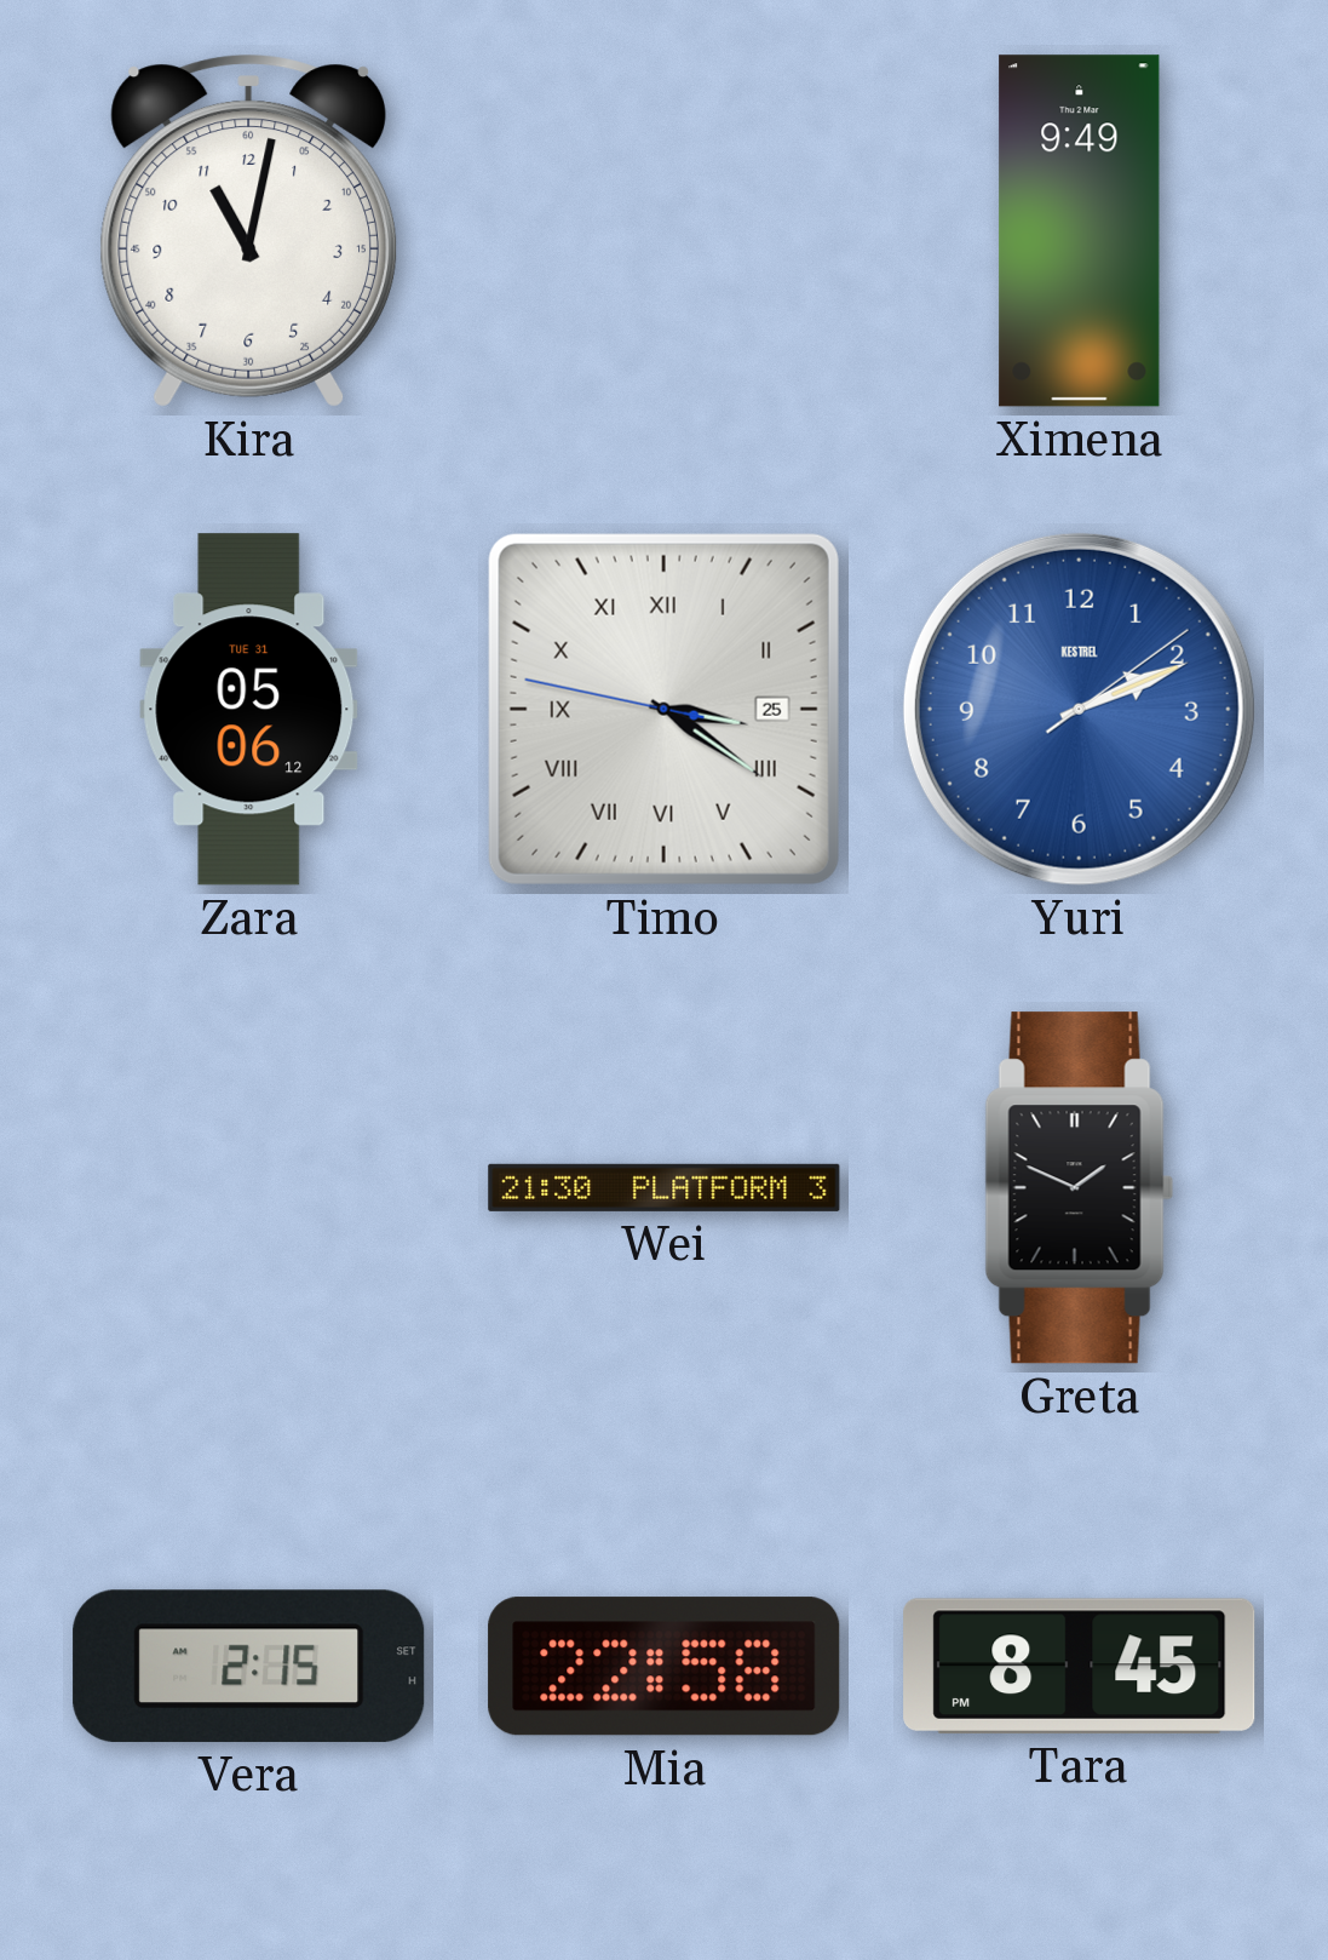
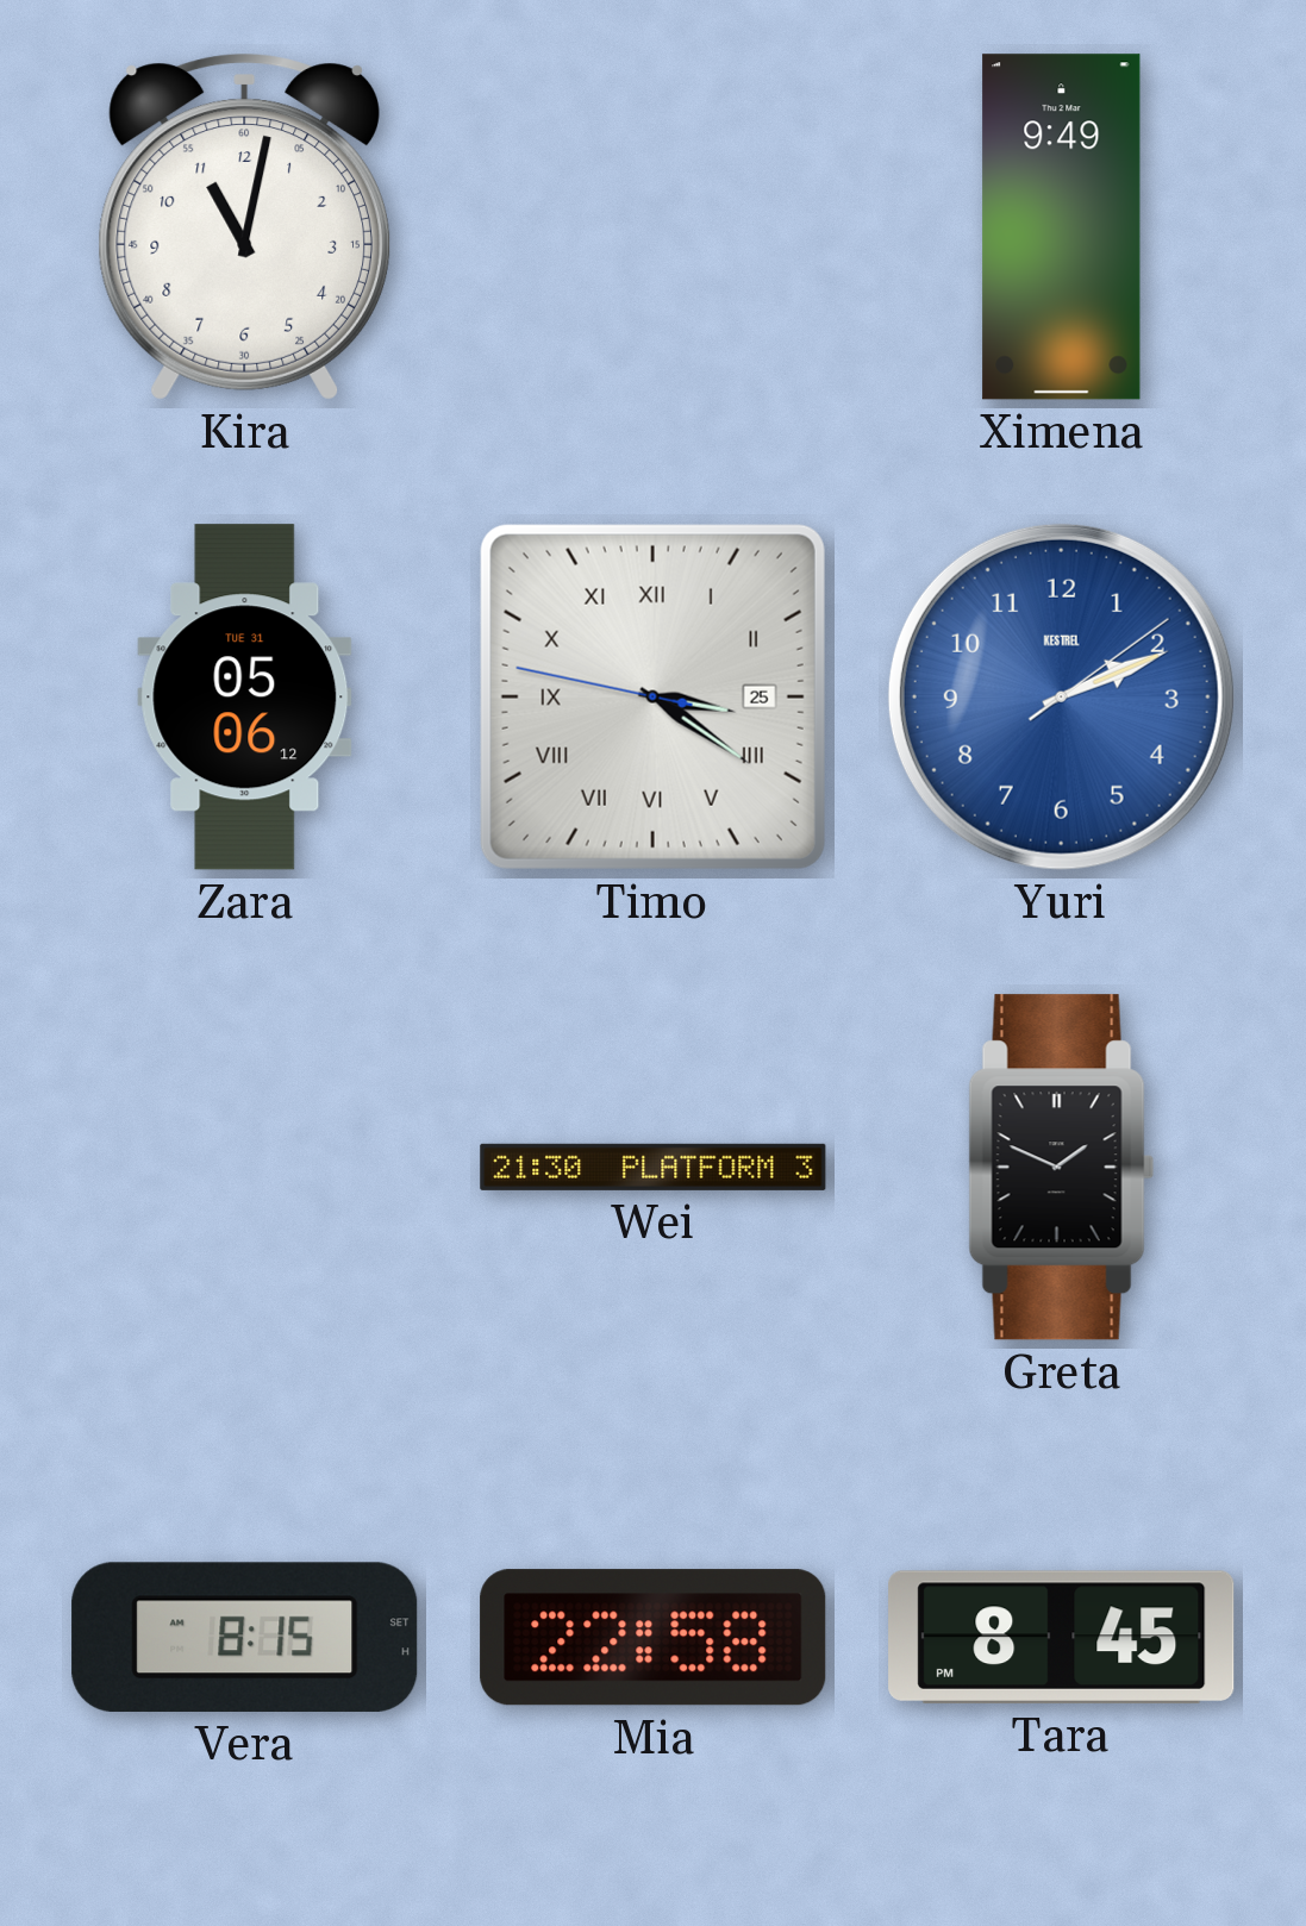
Vera: 2:15 -> 8:15 (245, 1637)
